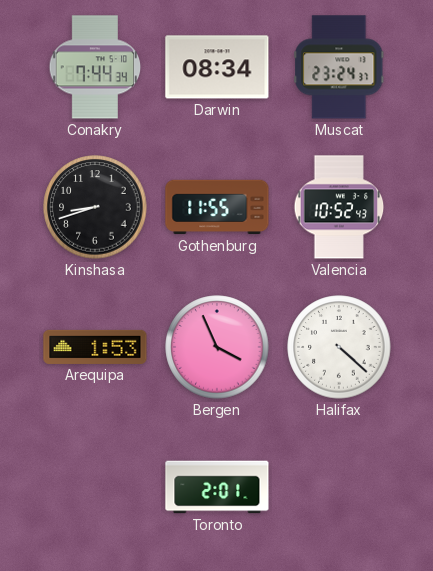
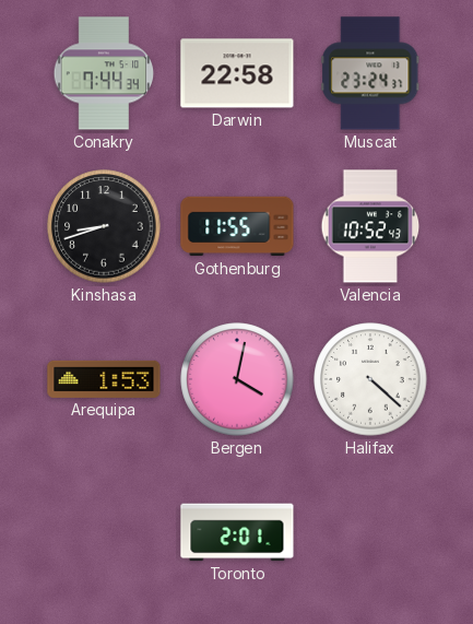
Darwin: 08:34 -> 22:58 (237, 73)
Bergen: 3:56 -> 4:02 (237, 379)
